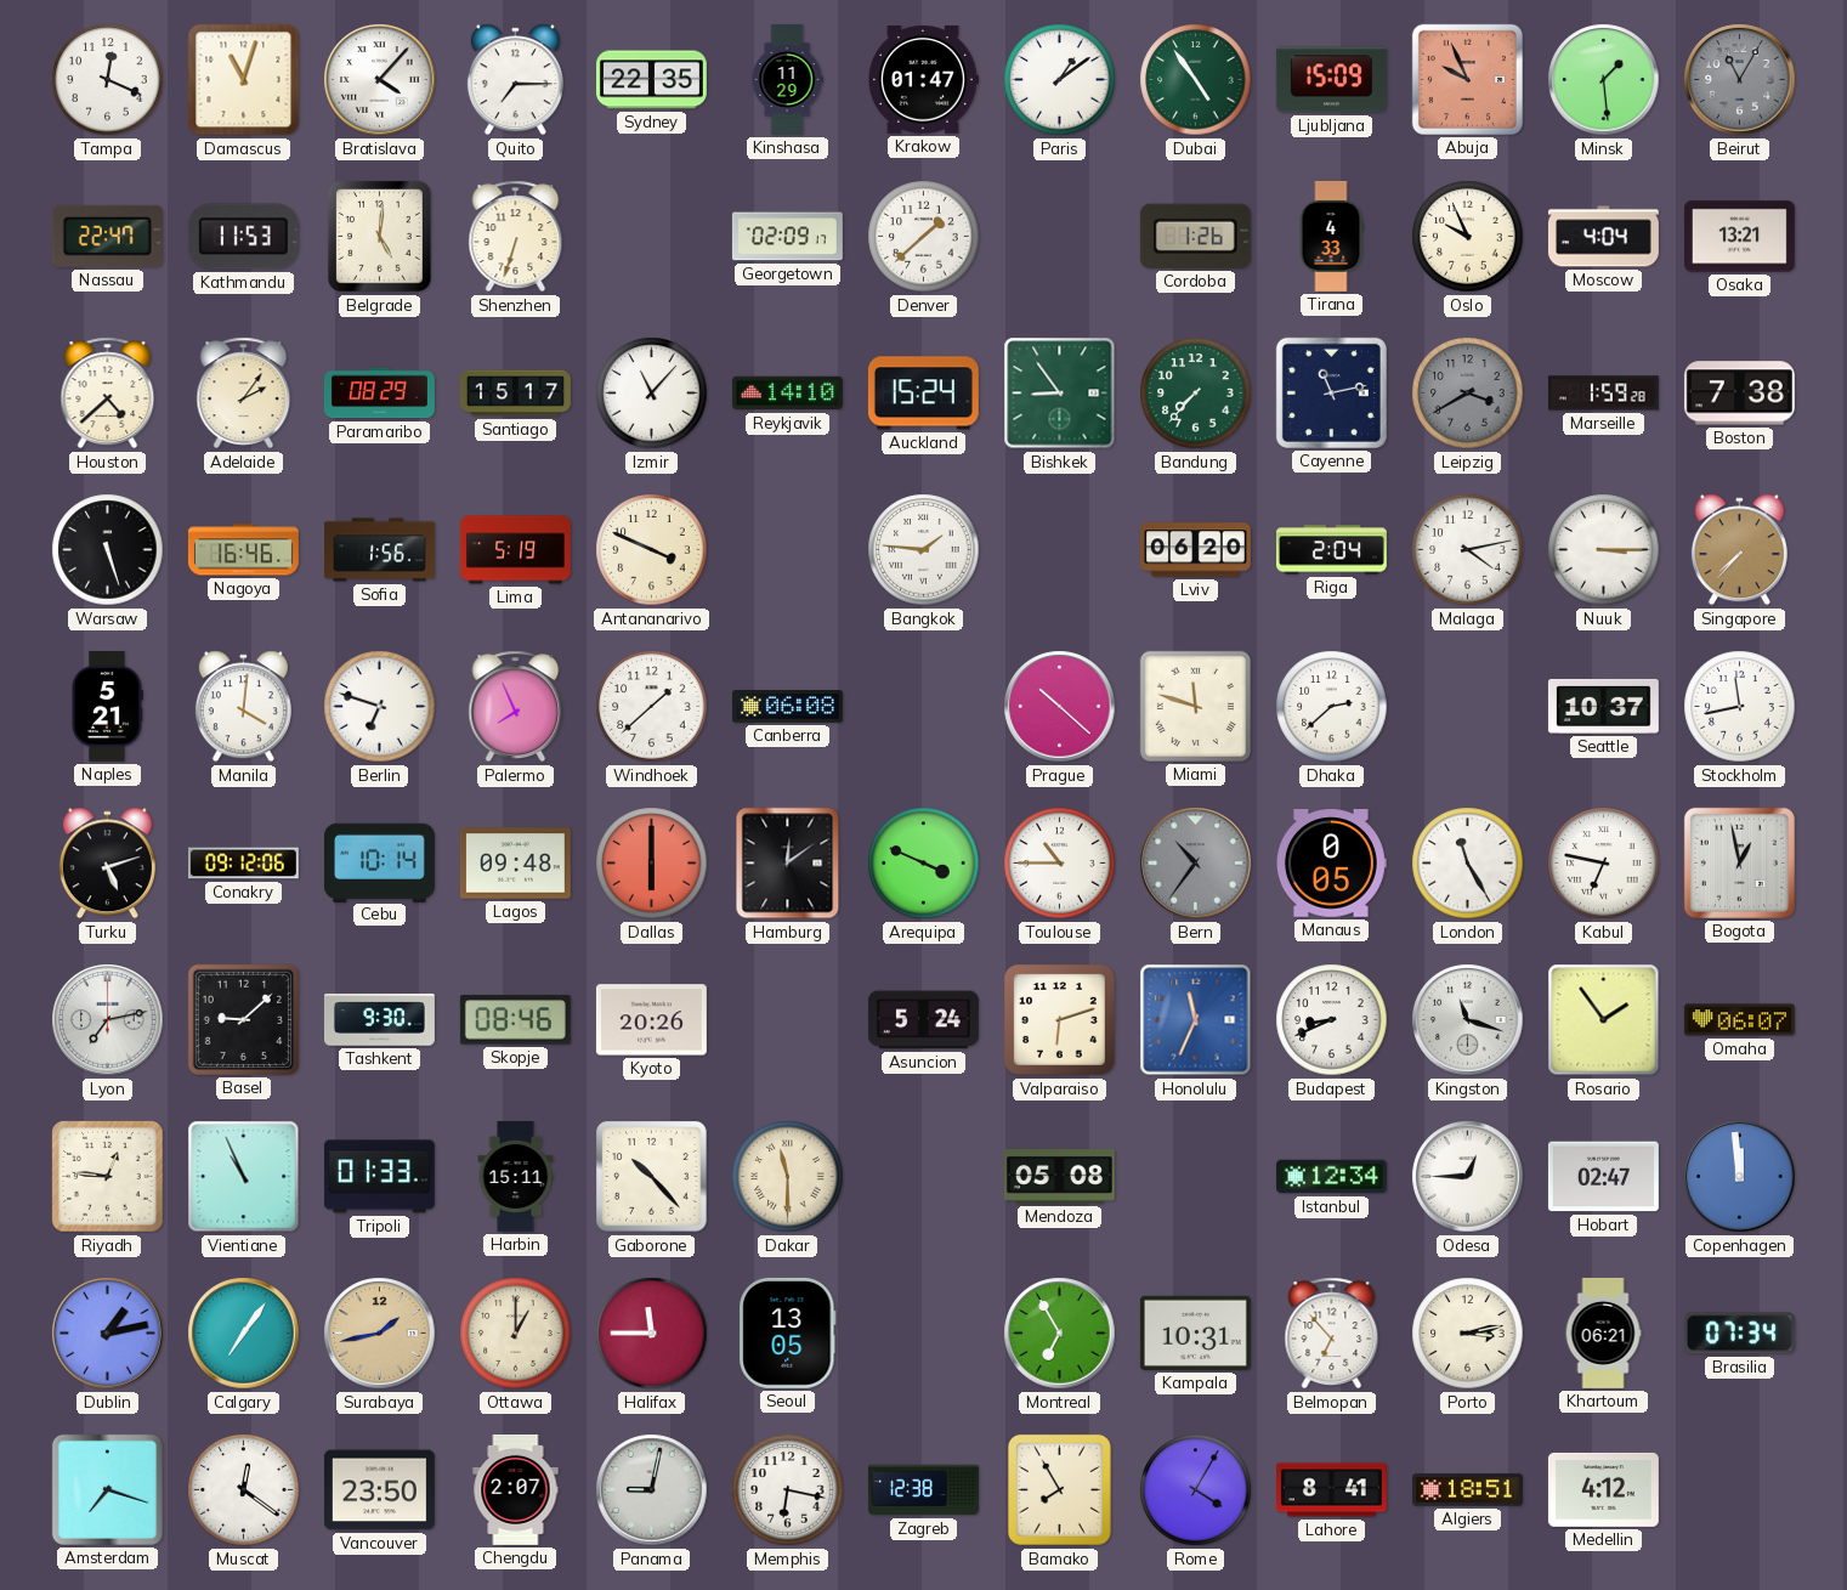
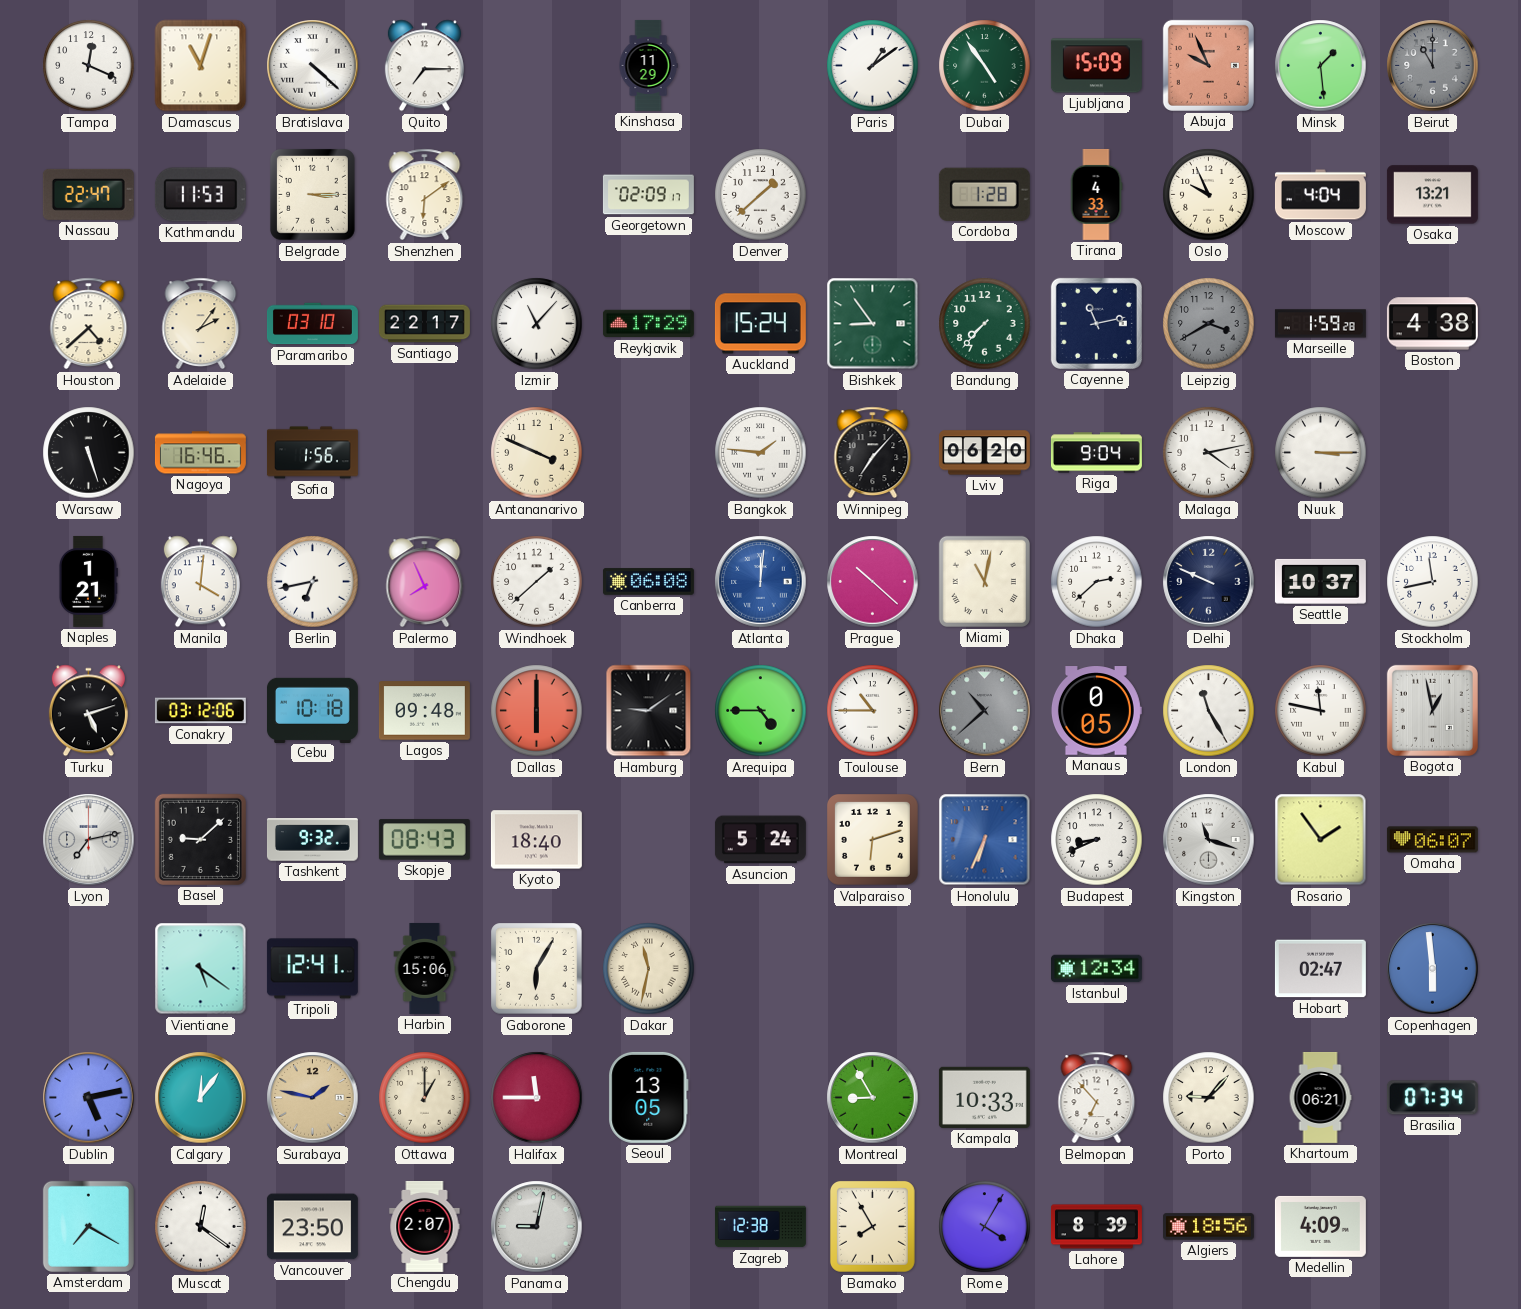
Bratislava: 4:07 -> 4:22 (313, 66)
Sydney: 22:35 -> none (651, 80)
Krakow: 01:47 -> none (924, 80)
Beirut: 11:05 -> 11:00 (1433, 66)
Belgrade: 5:01 -> 3:15 (312, 194)
Shenzhen: 6:33 -> 6:09 (425, 195)
Cordoba: 1:26 -> 1:28 (984, 194)
Paramaribo: 08:29 -> 03:10 (312, 324)
Santiago: 15:17 -> 22:17 (424, 324)
Reykjavik: 14:10 -> 17:29 (648, 324)
Boston: 7:38 -> 4:38 (1432, 324)
Lima: 5:19 -> none (515, 550)
Winnipeg: none -> 7:07 (873, 453)
Riga: 2:04 -> 9:04 (1096, 453)
Singapore: 7:37 -> none (1739, 550)
Naples: 5:21 -> 1:21 (88, 581)
Berlin: 6:48 -> 6:43 (313, 582)
Atlanta: none -> 12:01 (761, 582)
Miami: 11:48 -> 11:02 (984, 581)
Delhi: none -> 9:49 (1209, 582)
Conakry: 09:12 -> 03:12 (200, 711)
Cebu: 10:14 -> 10:18 (312, 710)
Hamburg: 12:09 -> 9:09 (649, 711)
Arequipa: 3:49 -> 4:45 (761, 711)
Bern: 10:36 -> 10:38 (985, 711)
Kabul: 6:47 -> 11:47 (1321, 711)
Tashkent: 9:30 -> 9:32 (312, 840)
Skopje: 08:46 -> 08:43 (424, 840)
Kyoto: 20:26 -> 18:40 (536, 840)
Honolulu: 11:34 -> 6:34 (985, 840)
Riyadh: 12:46 -> none (108, 1177)
Vientiane: 10:56 -> 5:21 (201, 969)
Tripoli: 01:33 -> 12:41 (312, 969)
Harbin: 15:11 -> 15:06 (425, 968)
Gaborone: 10:23 -> 6:05 (537, 969)
Dakar: 11:30 -> 11:32 (649, 969)
Mendoza: 05:08 -> none (1059, 1177)
Odesa: 12:45 -> none (1468, 1177)
Copenhagen: 11:59 -> 5:59 (1433, 969)
Dublin: 1:13 -> 5:13 (89, 1098)
Calgary: 7:06 -> 12:06 (201, 1098)
Surabaya: 1:43 -> 1:47 (313, 1098)
Montreal: 6:55 -> 8:55 (873, 1098)
Kampala: 10:31 -> 10:33 (984, 1097)
Porto: 3:13 -> 9:07 (1209, 1098)
Amsterdam: 7:18 -> 7:20 (88, 1226)
Memphis: 6:17 -> none (788, 1490)
Lahore: 8:41 -> 8:39 (1096, 1227)
Algiers: 18:51 -> 18:56 (1208, 1227)
Medellin: 4:12 -> 4:09 (1320, 1226)
